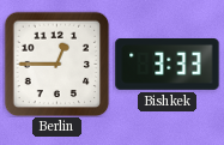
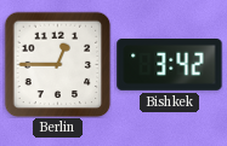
Bishkek: 3:33 -> 3:42 (170, 65)
